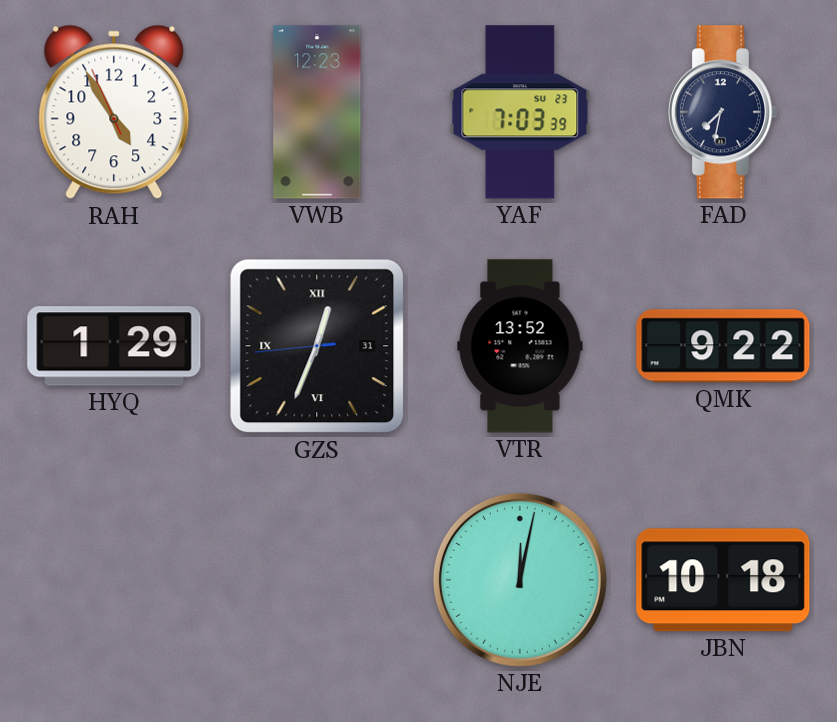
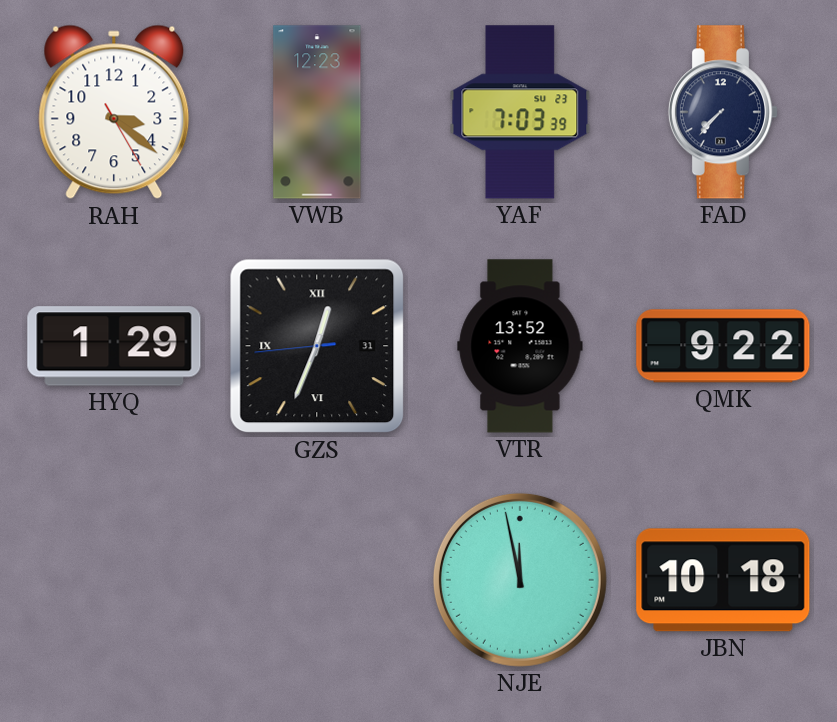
RAH: 4:54 -> 3:21 (114, 112)
FAD: 7:32 -> 7:37 (723, 112)
NJE: 12:02 -> 11:58 (520, 580)
